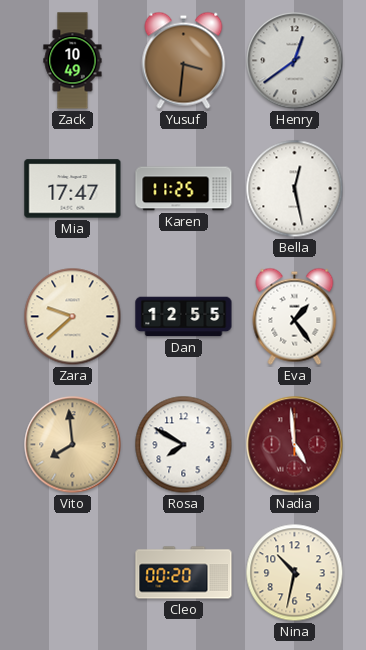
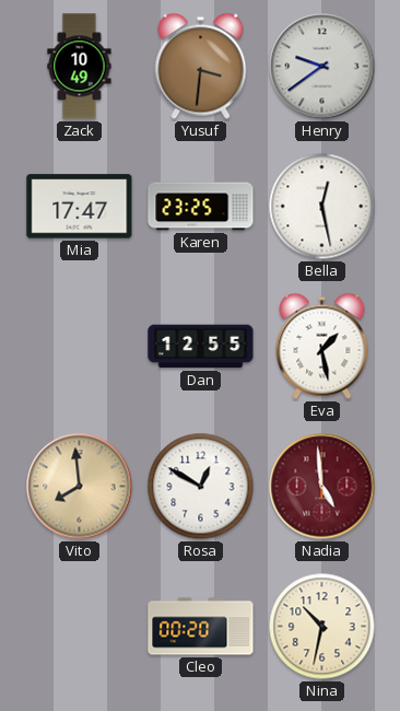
Henry: 12:39 -> 9:39 (322, 67)
Karen: 11:25 -> 23:25 (201, 207)
Zara: 9:38 -> none (73, 317)
Eva: 1:24 -> 1:28 (322, 346)
Rosa: 7:50 -> 12:50 (201, 487)
